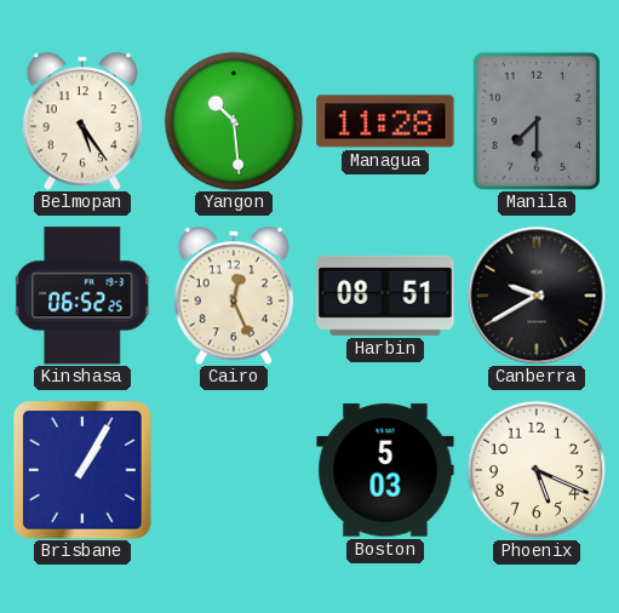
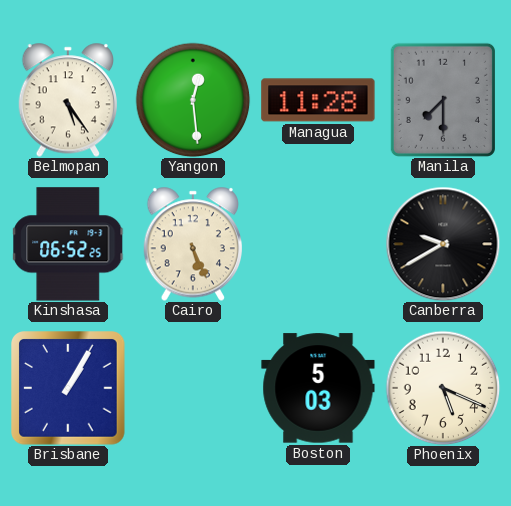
Yangon: 10:29 -> 12:29 (193, 100)
Cairo: 12:26 -> 5:26 (192, 244)
Harbin: 08:51 -> none (385, 296)
